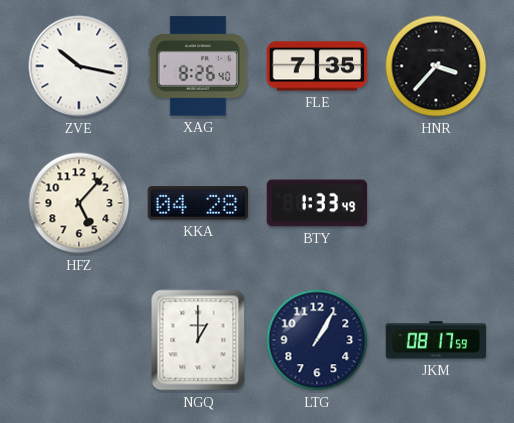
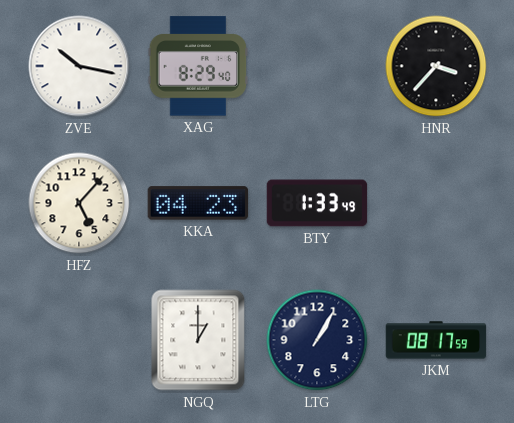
XAG: 8:26 -> 8:29 (198, 66)
FLE: 7:35 -> none (317, 66)
KKA: 04:28 -> 04:23 (198, 203)
